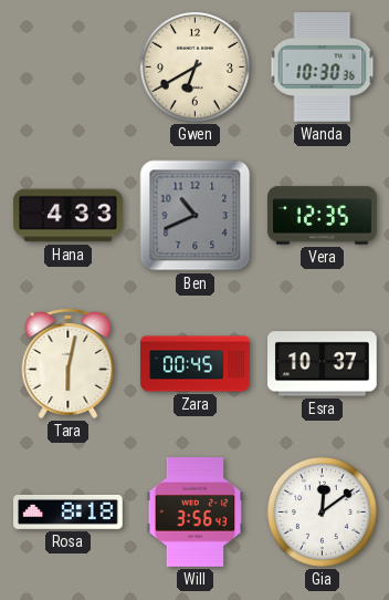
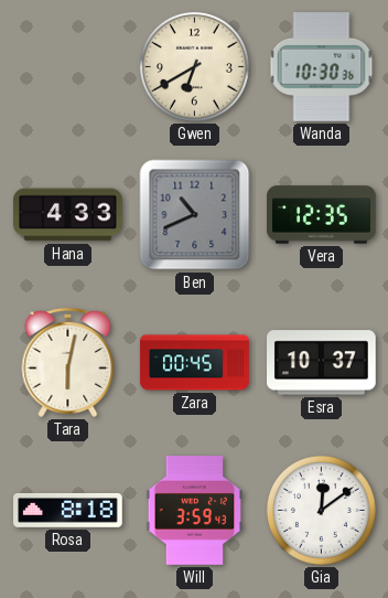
Will: 3:56 -> 3:59 (194, 511)
